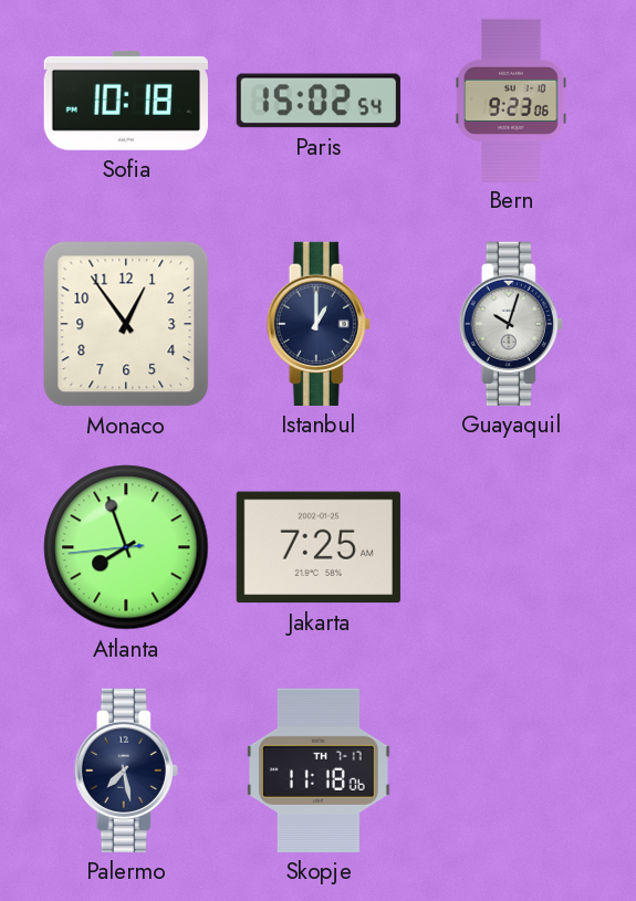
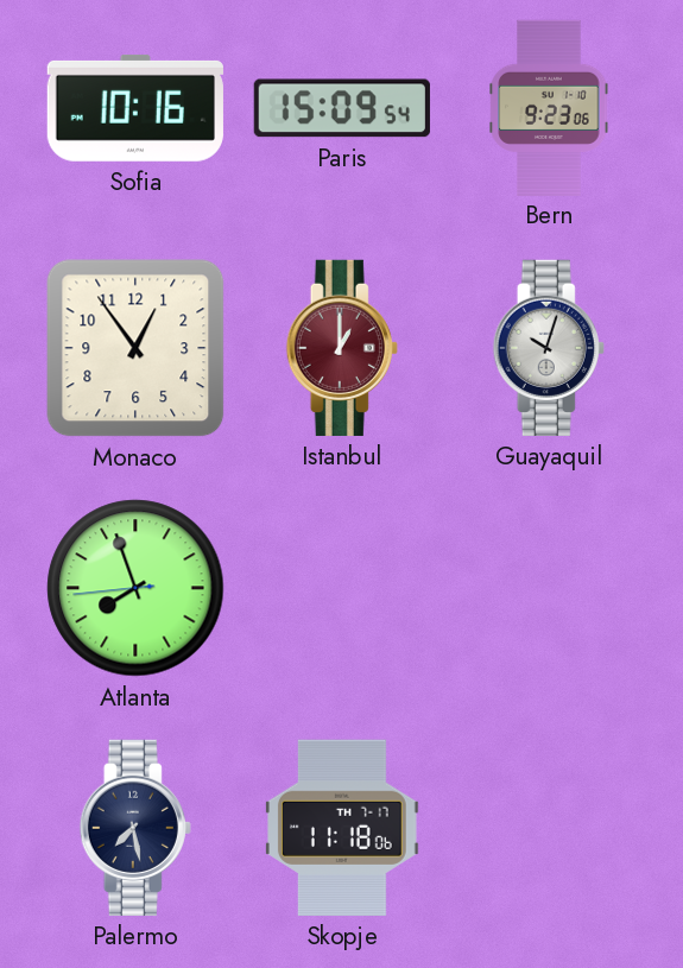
Sofia: 10:18 -> 10:16 (135, 108)
Paris: 15:02 -> 15:09 (342, 108)
Istanbul dial: navy -> burgundy (342, 348)
Jakarta: 7:25 -> none (319, 547)
